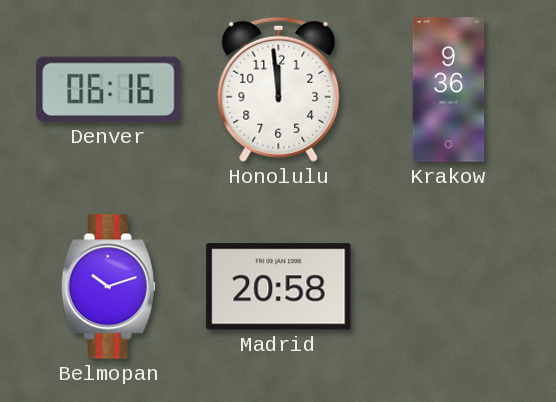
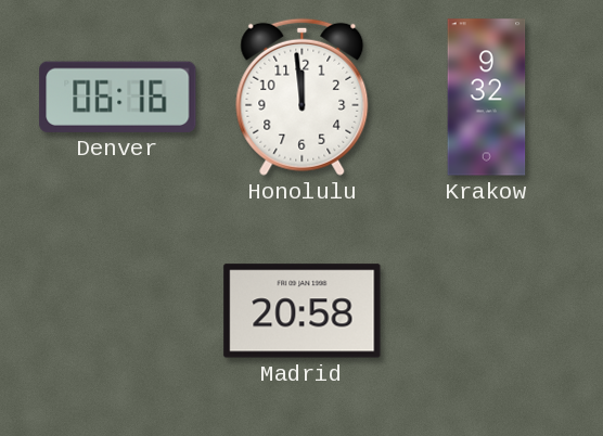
Krakow: 9:36 -> 9:32 (487, 98)
Belmopan: 10:12 -> none (108, 287)
